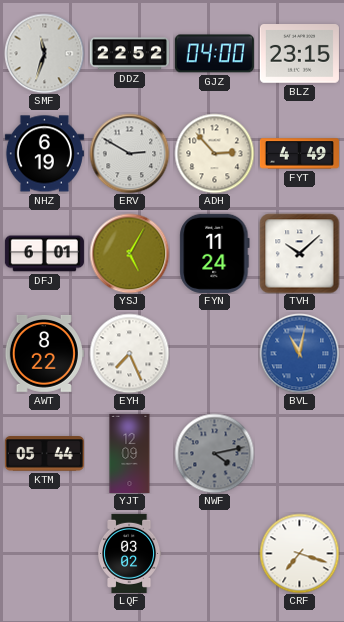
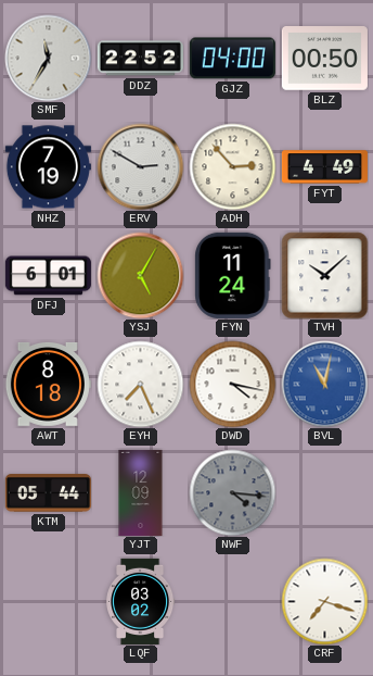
SMF: 11:33 -> 11:35 (48, 58)
BLZ: 23:15 -> 00:50 (324, 59)
NHZ: 6:19 -> 7:19 (48, 167)
AWT: 8:22 -> 8:18 (48, 384)
DWD: none -> 4:17 (232, 384)
NWF: 4:13 -> 4:16 (232, 492)
